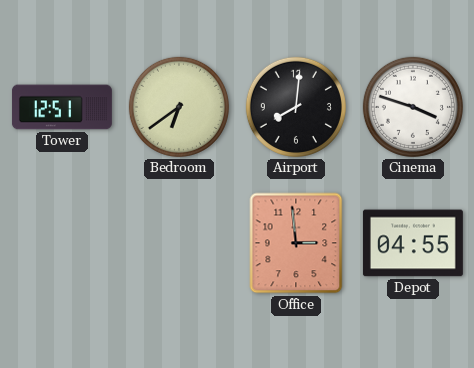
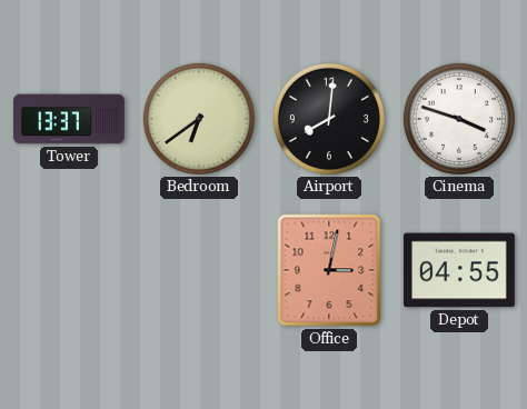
Tower: 12:51 -> 13:37 (69, 119)
Office: 2:59 -> 3:02 (329, 270)
